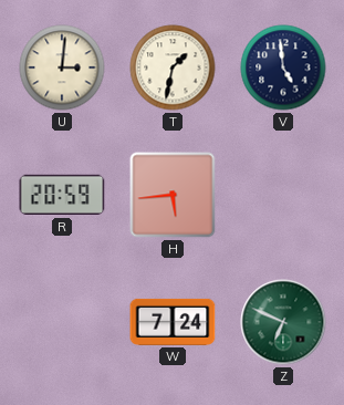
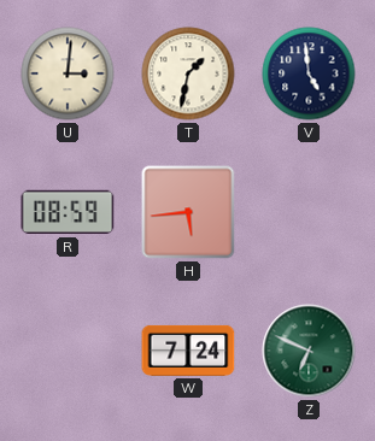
R: 20:59 -> 08:59 (68, 212)
